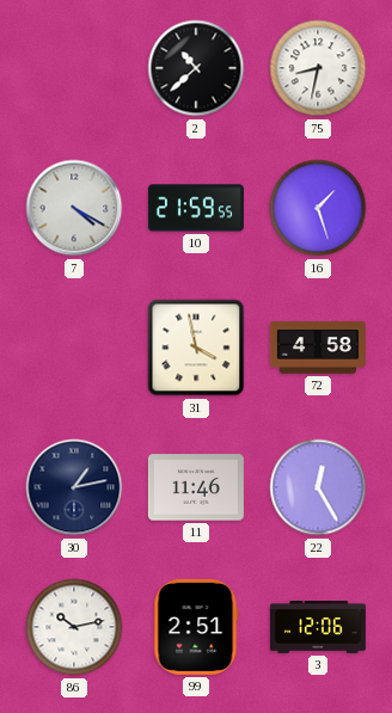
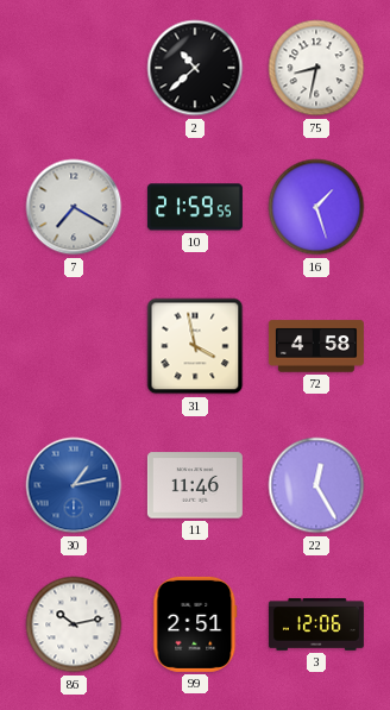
7: 4:20 -> 7:20 (74, 207)
30 dial: navy -> blue (74, 485)
